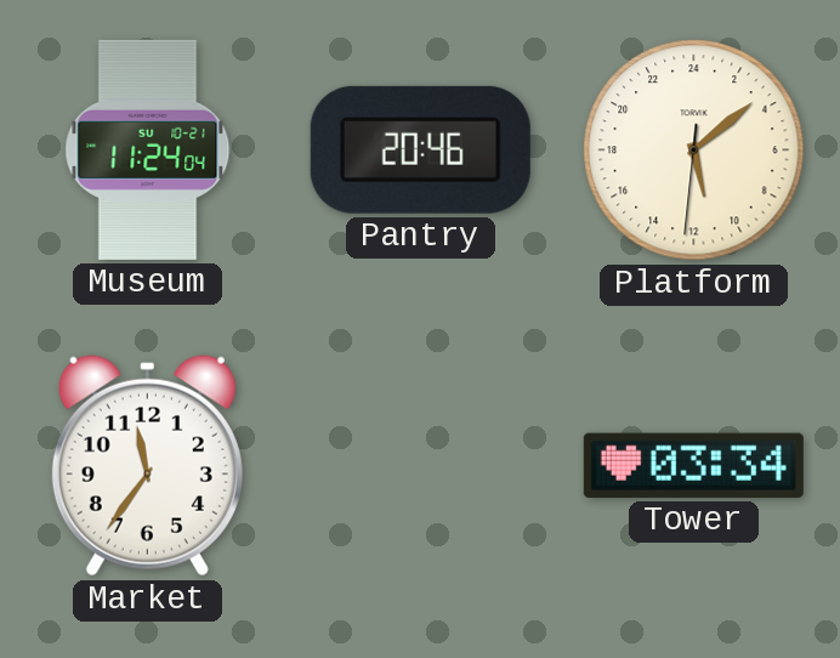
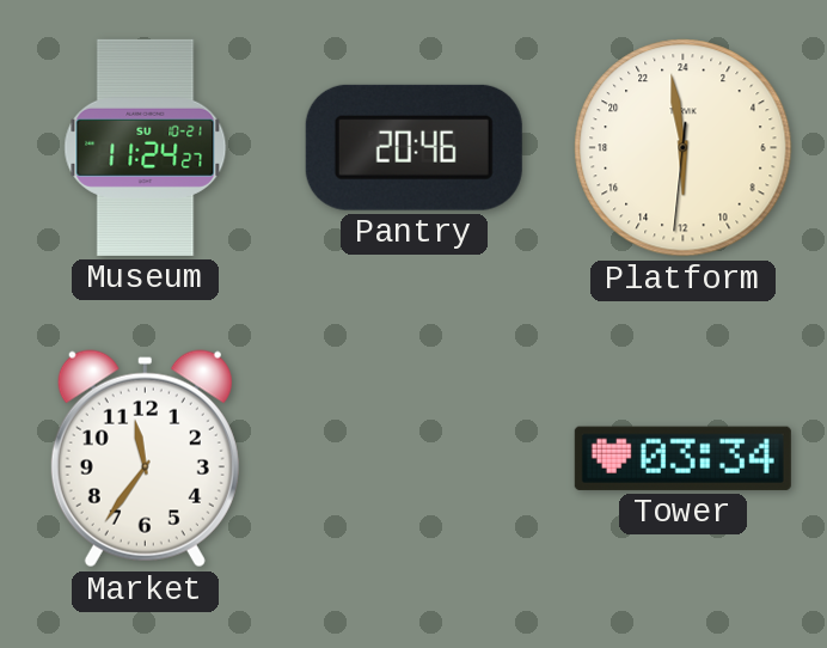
Museum: 11:24:04 -> 11:24:27 (146, 147)
Platform: 11:08 -> 11:58 (684, 148)
